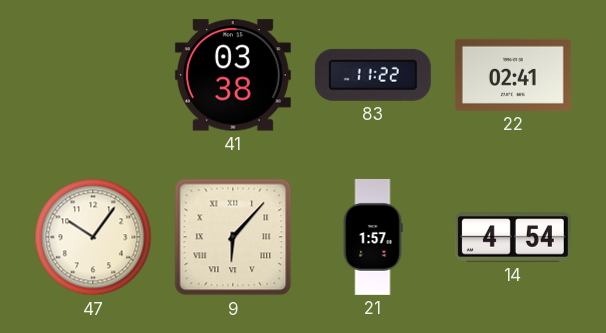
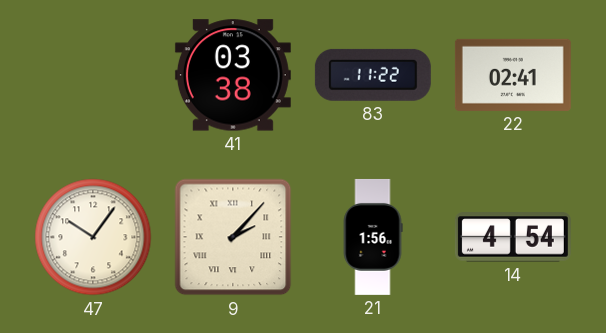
9: 6:07 -> 2:07 (233, 237)
21: 1:57 -> 1:56 (373, 237)
